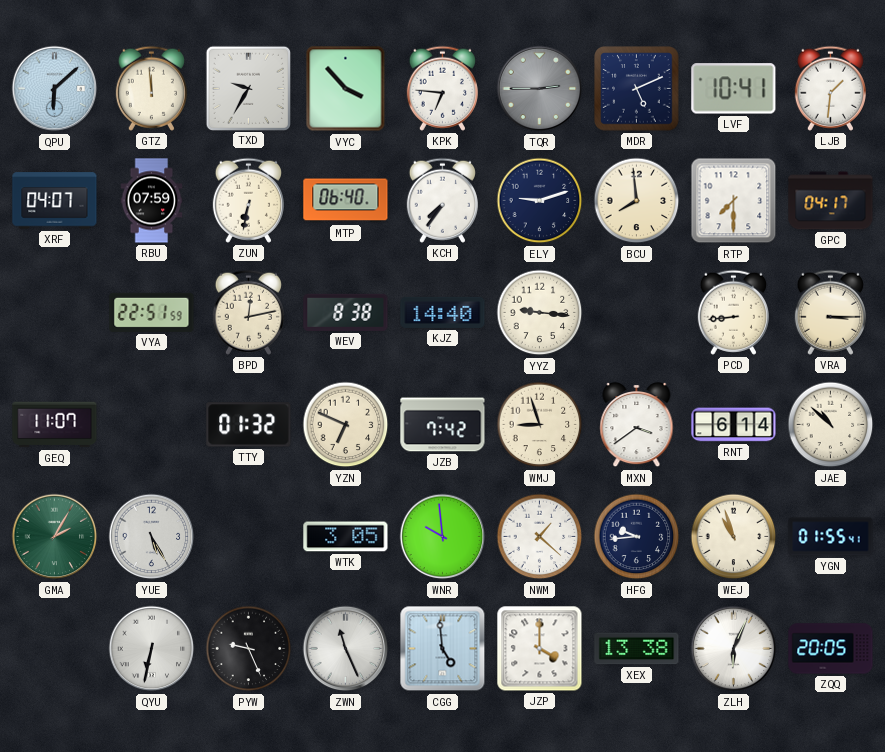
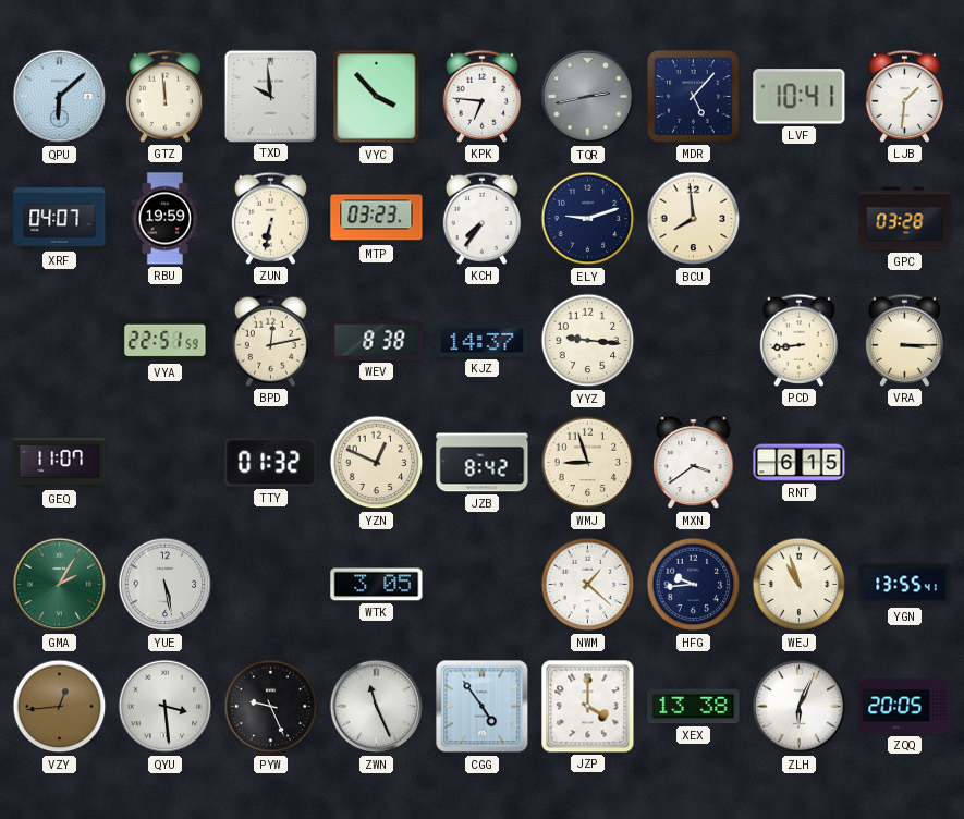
TXD: 9:35 -> 9:59 (270, 96)
TQR: 2:45 -> 2:43 (588, 97)
MDR: 5:11 -> 5:07 (694, 97)
RBU: 07:59 -> 19:59 (166, 219)
MTP: 06:40 -> 03:23 (377, 219)
RTP: 7:30 -> none (734, 201)
GPC: 04:17 -> 03:28 (905, 219)
KJZ: 14:40 -> 14:37 (483, 340)
YZN: 6:49 -> 12:49 (377, 463)
JZB: 7:42 -> 8:42 (483, 463)
RNT: 6:14 -> 6:15 (800, 463)
JAE: 10:52 -> none (831, 425)
YUE: 5:25 -> 5:28 (166, 585)
WNR: 9:59 -> none (443, 537)
YGN: 01:55 -> 13:55 (905, 585)
VZY: none -> 12:44 (60, 707)
QYU: 6:32 -> 3:29 (166, 707)
CGG: 4:59 -> 4:54 (483, 707)
